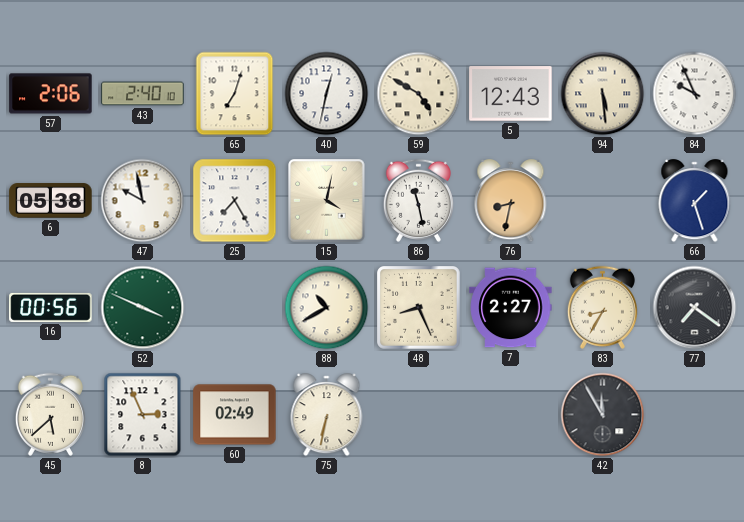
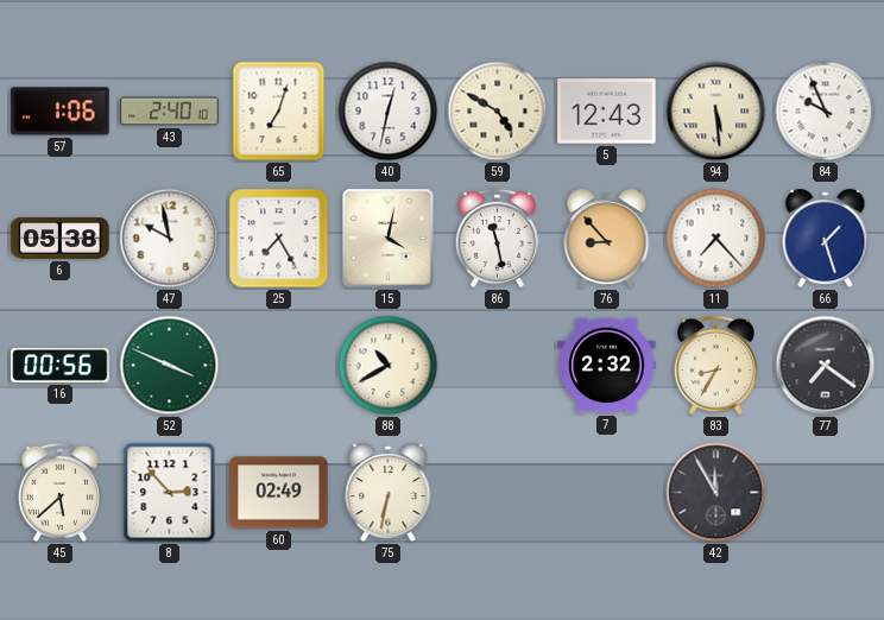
57: 2:06 -> 1:06 (61, 112)
76: 8:32 -> 8:53 (607, 239)
11: none -> 7:23 (716, 239)
48: 8:26 -> none (419, 308)
7: 2:27 -> 2:32 (607, 366)
8: 2:56 -> 2:53 (170, 493)
